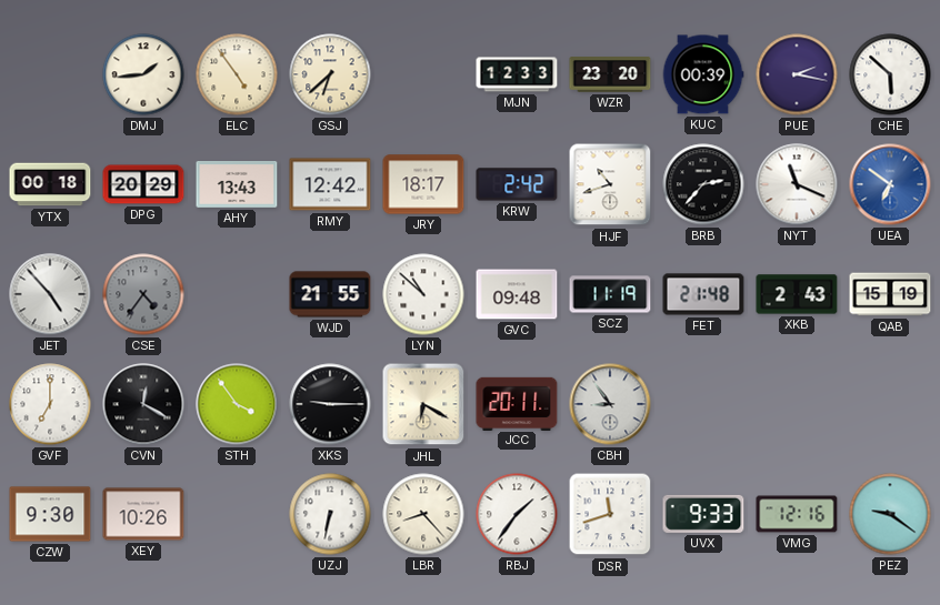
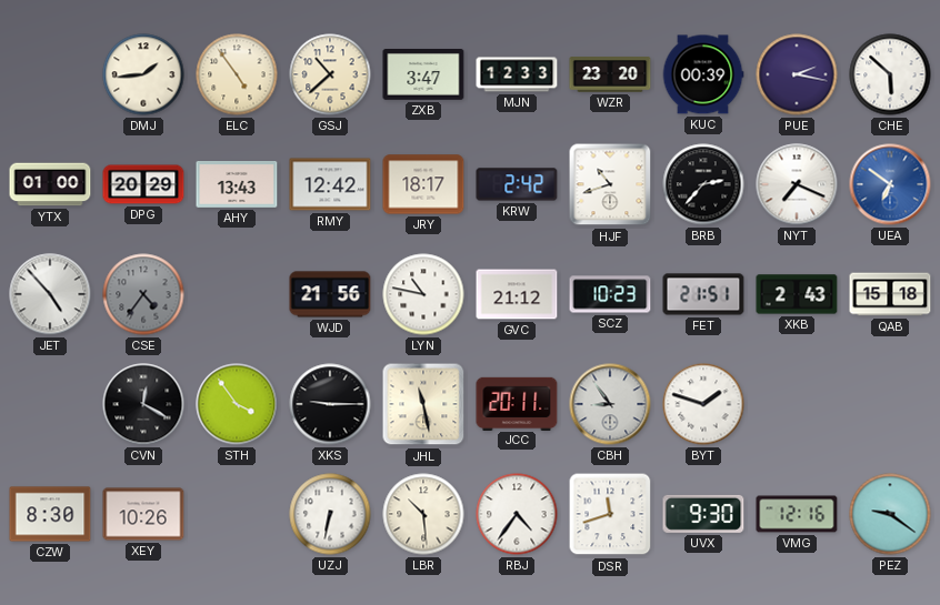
GSJ: 6:38 -> 10:38 (330, 74)
ZXB: none -> 3:47 (423, 75)
YTX: 00:18 -> 01:00 (50, 184)
NYT: 11:19 -> 7:19 (797, 184)
WJD: 21:55 -> 21:56 (330, 294)
LYN: 10:52 -> 10:47 (423, 294)
GVC: 09:48 -> 21:12 (517, 294)
SCZ: 11:19 -> 10:23 (610, 294)
FET: 21:48 -> 21:51 (703, 294)
QAB: 15:19 -> 15:18 (890, 294)
GVF: 7:00 -> none (50, 404)
JHL: 6:20 -> 11:28 (423, 404)
BYT: none -> 1:48 (703, 404)
CZW: 9:30 -> 8:30 (50, 514)
LBR: 8:23 -> 10:29 (423, 514)
RBJ: 1:36 -> 4:36 (517, 514)
UVX: 9:33 -> 9:30 (703, 514)
